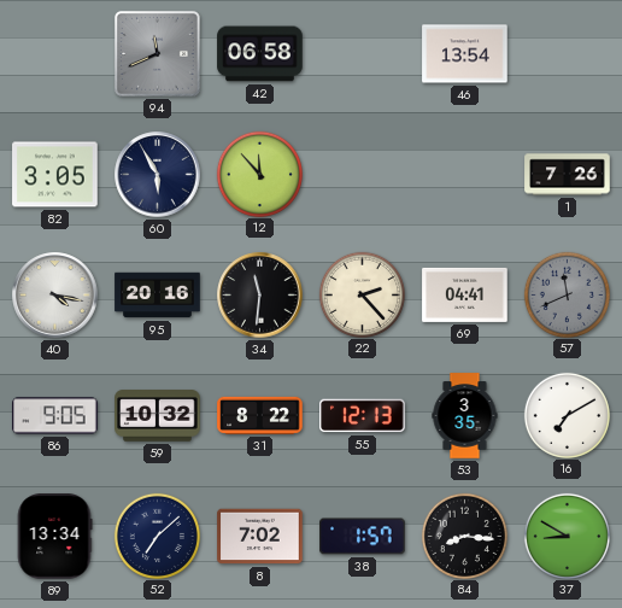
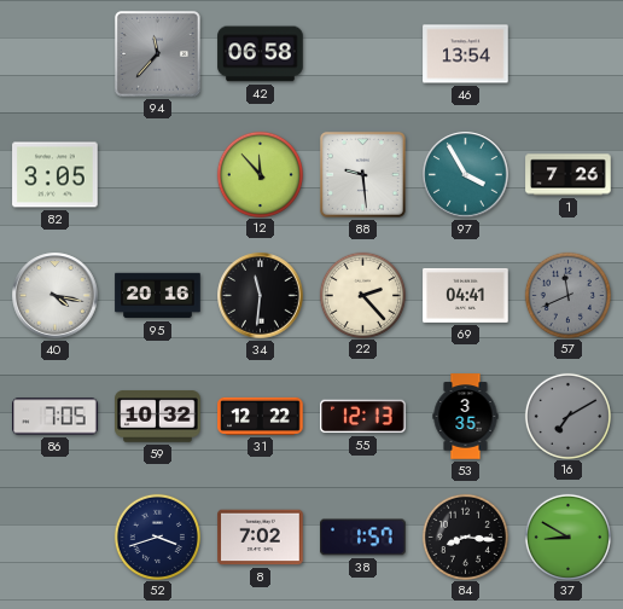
94: 11:41 -> 11:37 (157, 53)
60: 5:55 -> none (158, 175)
88: none -> 9:29 (362, 174)
97: none -> 3:55 (466, 175)
86: 9:05 -> 7:05 (56, 417)
31: 8:22 -> 12:22 (261, 416)
16 dial: white -> grey (567, 416)
89: 13:34 -> none (54, 537)
52: 7:08 -> 3:42 (157, 536)
